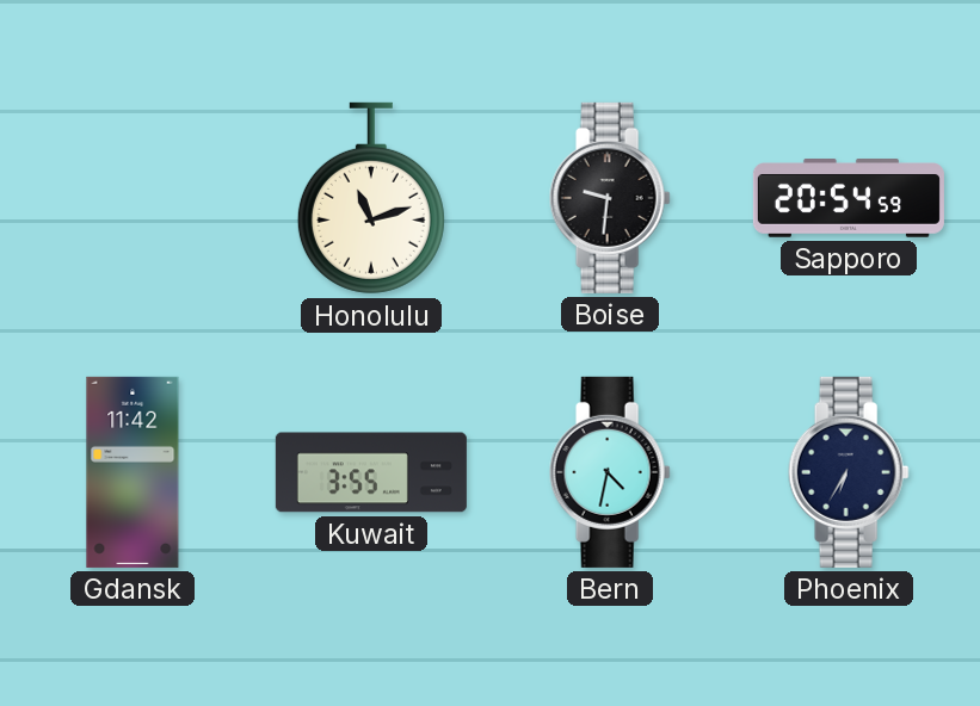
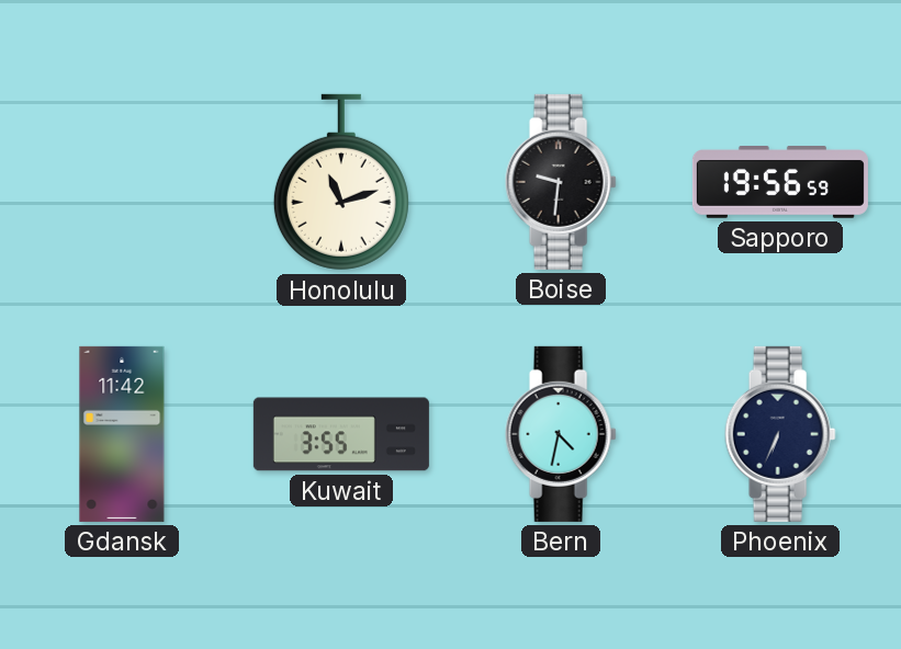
Sapporo: 20:54 -> 19:56 (780, 182)
Phoenix: 6:35 -> 6:34 (780, 434)
